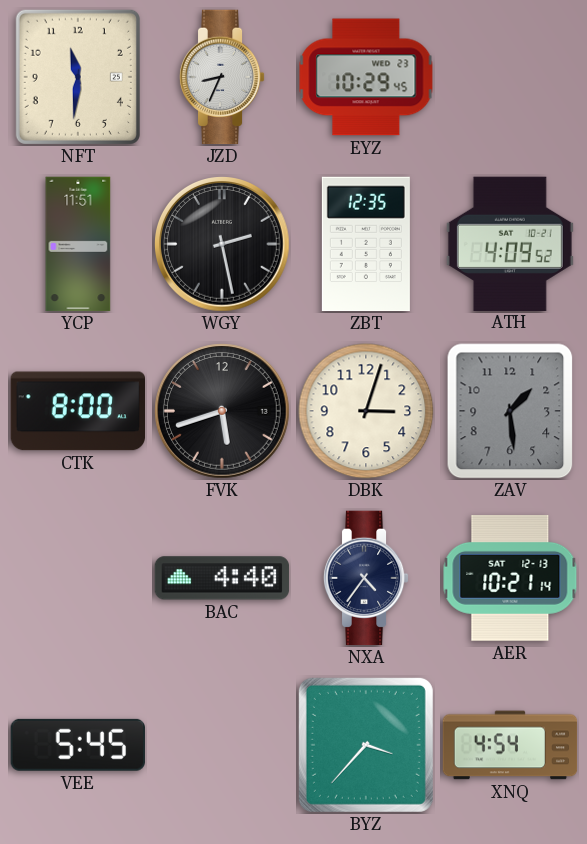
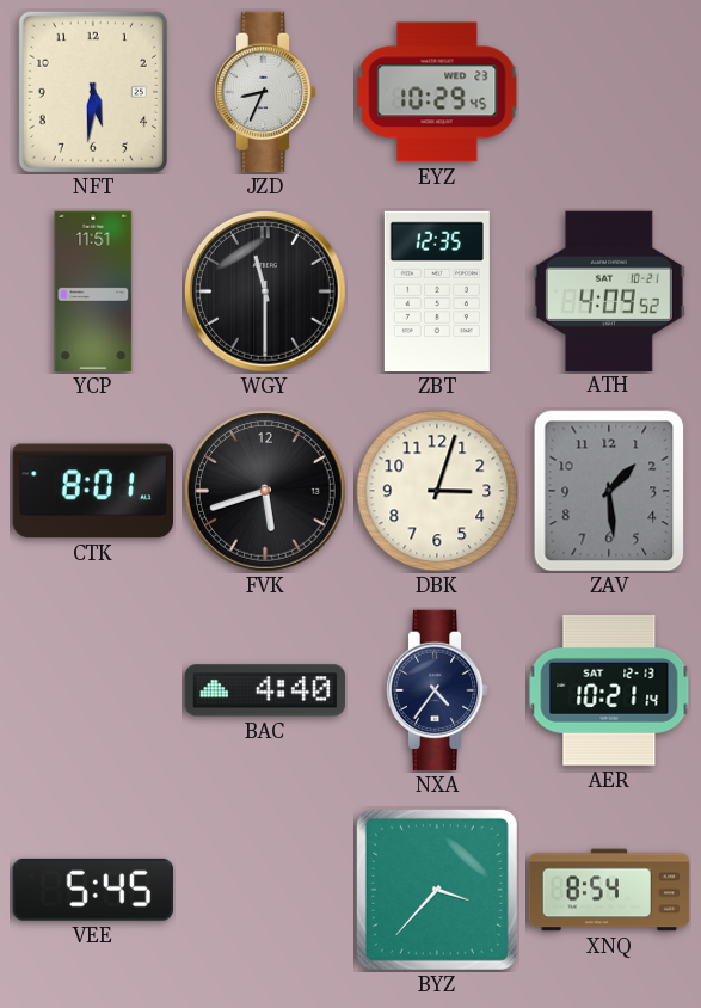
NFT: 11:31 -> 5:31 (93, 92)
WGY: 2:28 -> 11:30 (266, 293)
CTK: 8:00 -> 8:01 (92, 491)
XNQ: 4:54 -> 8:54 (609, 890)
